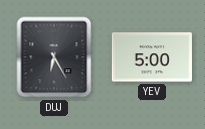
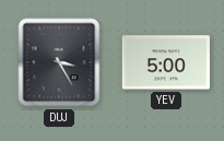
DUJ: 6:25 -> 3:25 (59, 62)
